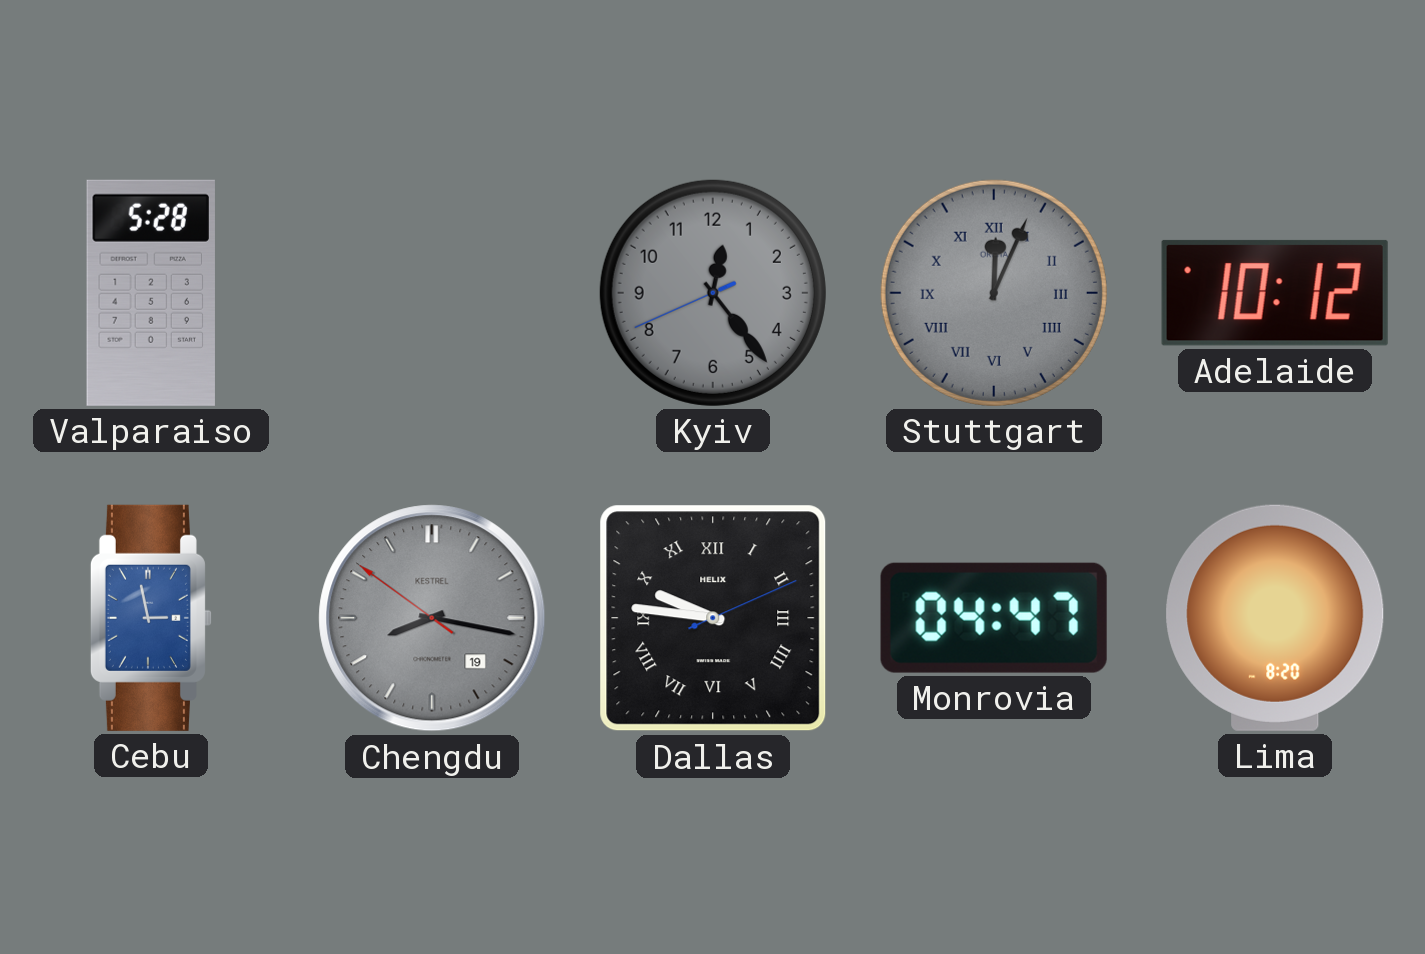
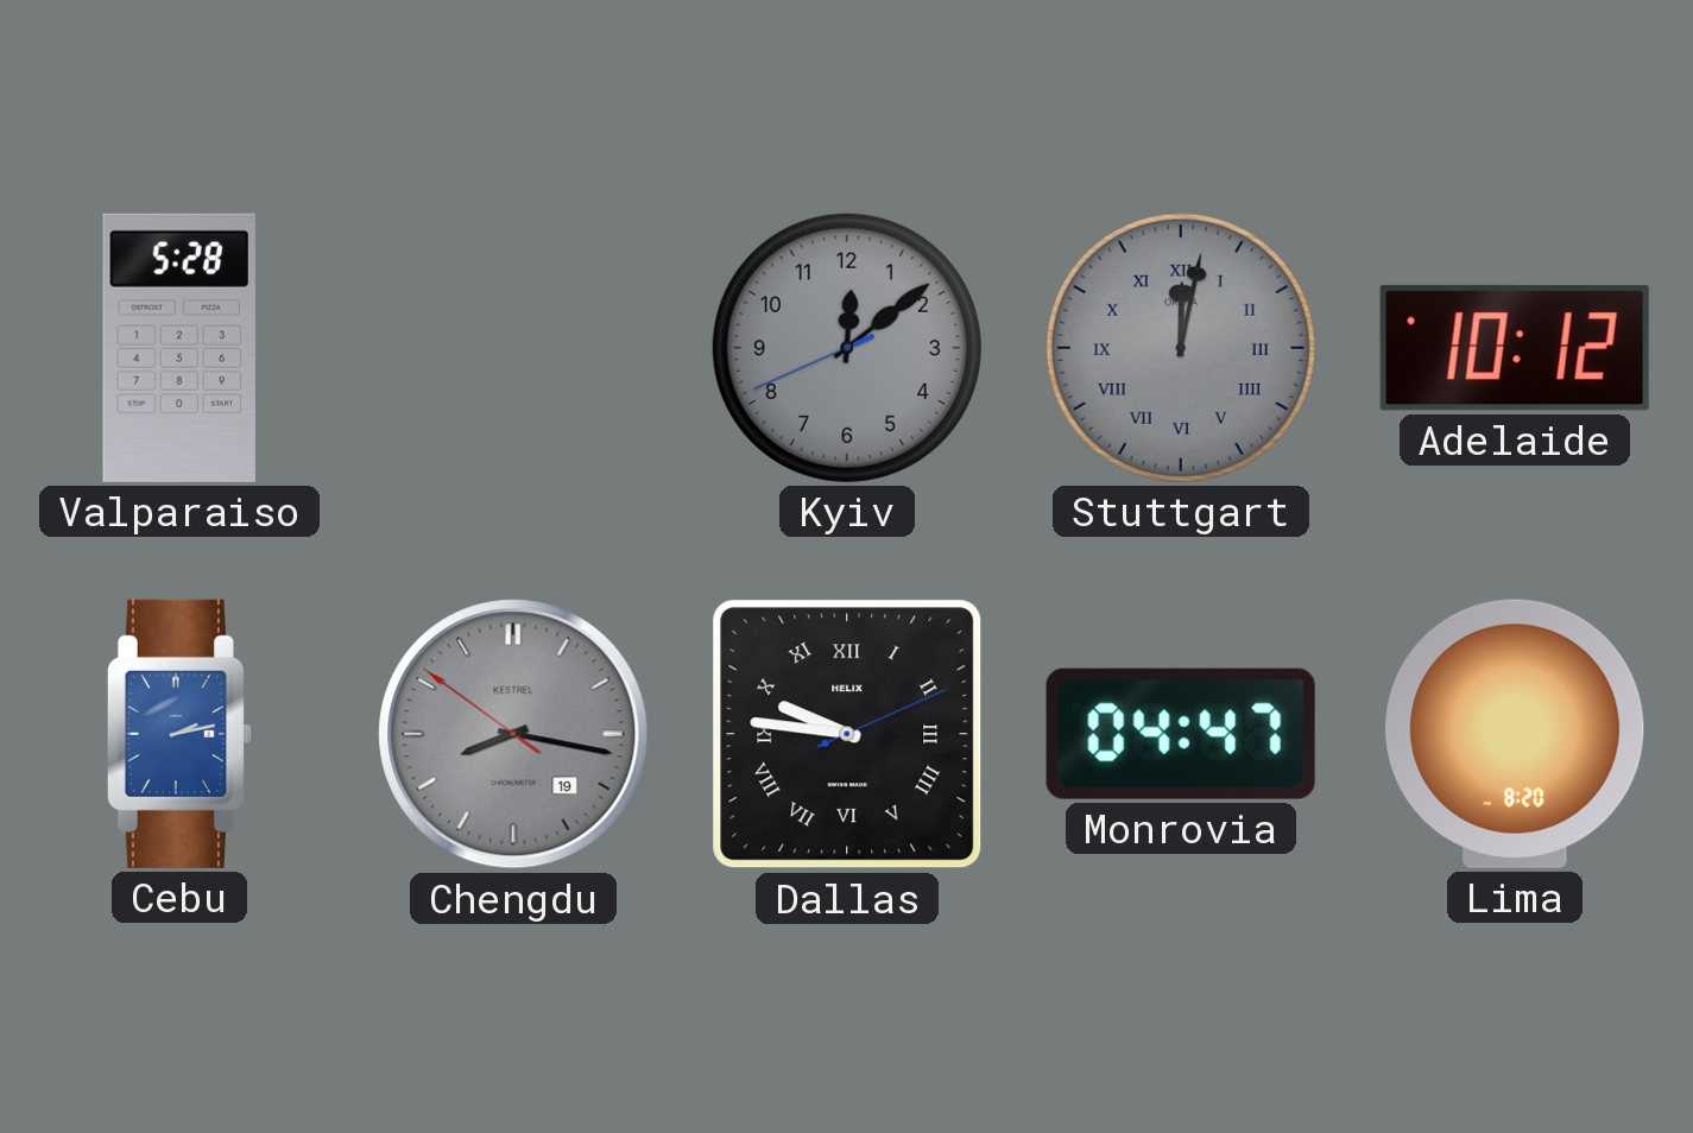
Kyiv: 12:23 -> 12:08 (847, 348)
Stuttgart: 12:04 -> 12:02 (1181, 348)
Cebu: 2:58 -> 2:13 (179, 734)
